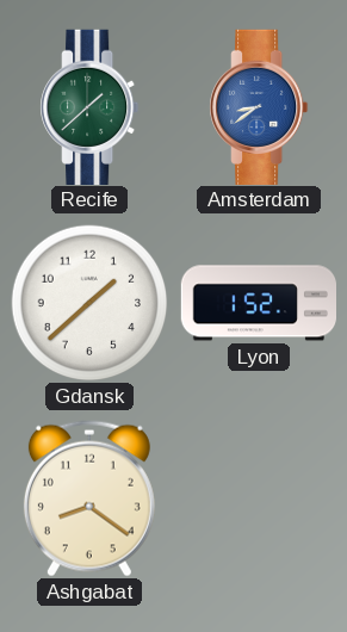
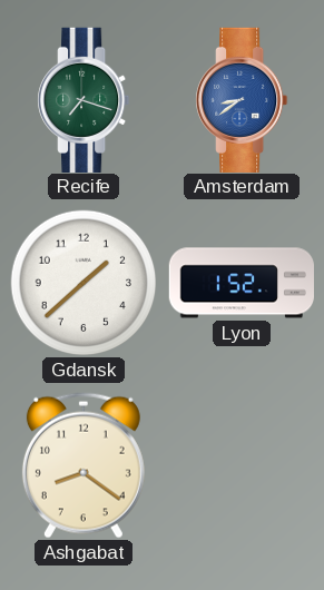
Recife: 1:38 -> 7:18 (84, 99)
